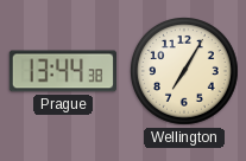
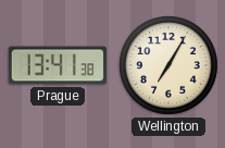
Prague: 13:44 -> 13:41 (57, 65)
